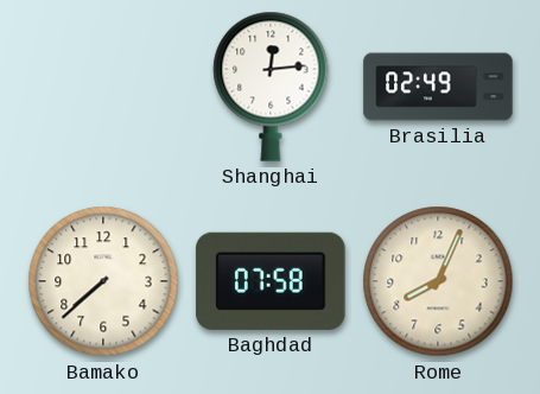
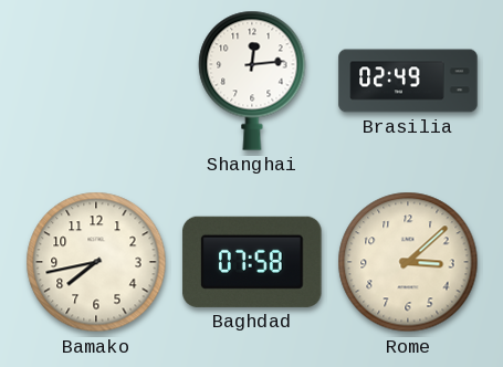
Bamako: 7:38 -> 7:43 (96, 262)
Rome: 8:04 -> 3:08 (408, 262)
